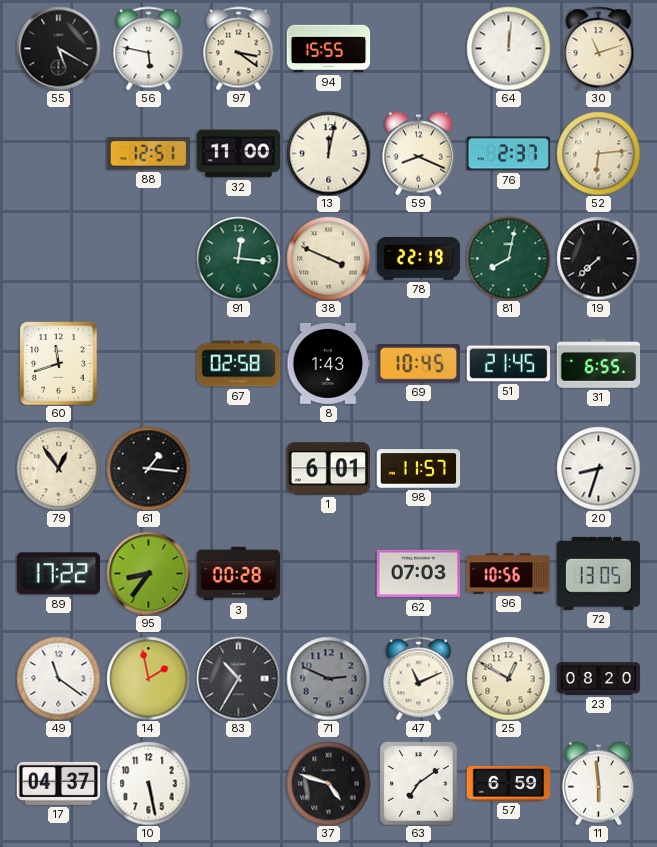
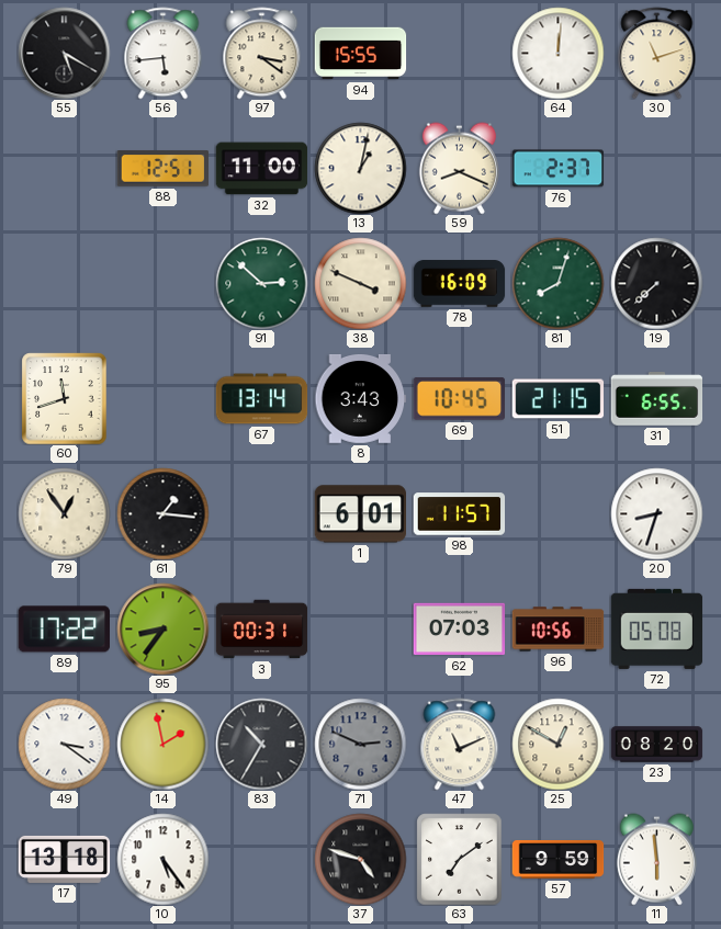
56: 5:47 -> 5:44 (164, 53)
13: 12:02 -> 1:02 (360, 168)
52: 6:14 -> none (598, 153)
91: 12:16 -> 2:52 (261, 283)
78: 22:19 -> 16:09 (459, 284)
81: 8:02 -> 8:03 (557, 283)
67: 02:58 -> 13:14 (261, 399)
8: 1:43 -> 3:43 (360, 398)
51: 21:45 -> 21:15 (557, 399)
3: 00:28 -> 00:31 (261, 630)
72: 13:05 -> 05:08 (656, 628)
49: 11:21 -> 3:21 (64, 744)
17: 04:37 -> 13:18 (64, 859)
10: 5:28 -> 5:24 (162, 859)
57: 6:59 -> 9:59 (557, 859)
